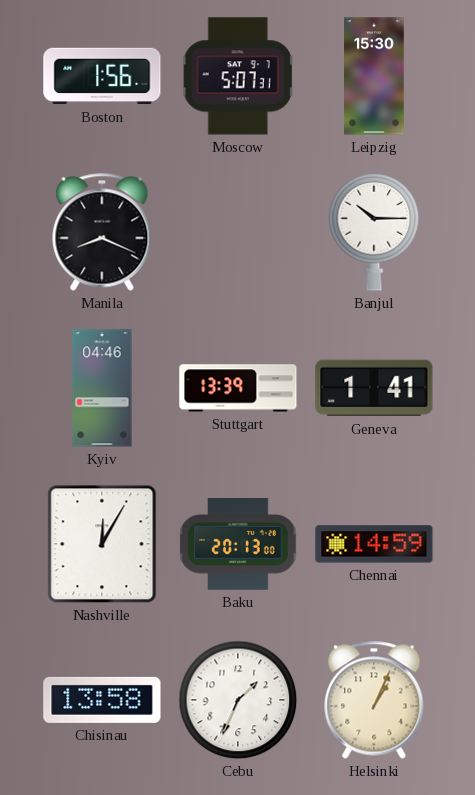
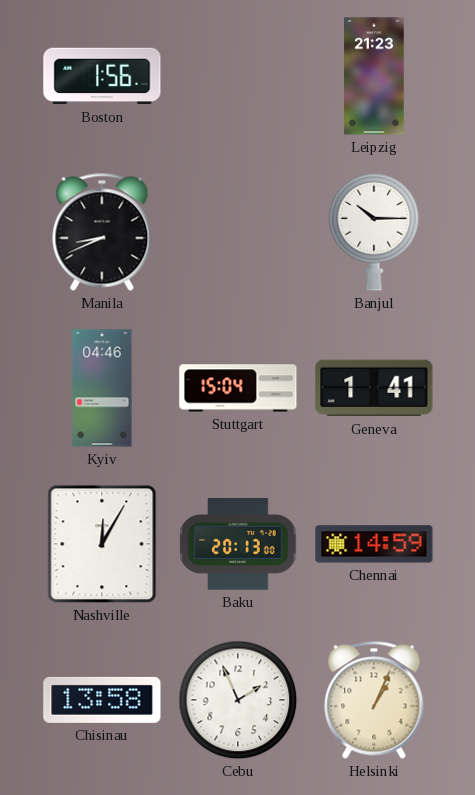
Moscow: 5:07 -> none (238, 76)
Leipzig: 15:30 -> 21:23 (374, 76)
Manila: 8:19 -> 8:41 (102, 232)
Stuttgart: 13:39 -> 15:04 (238, 388)
Cebu: 1:34 -> 1:56 (238, 700)
